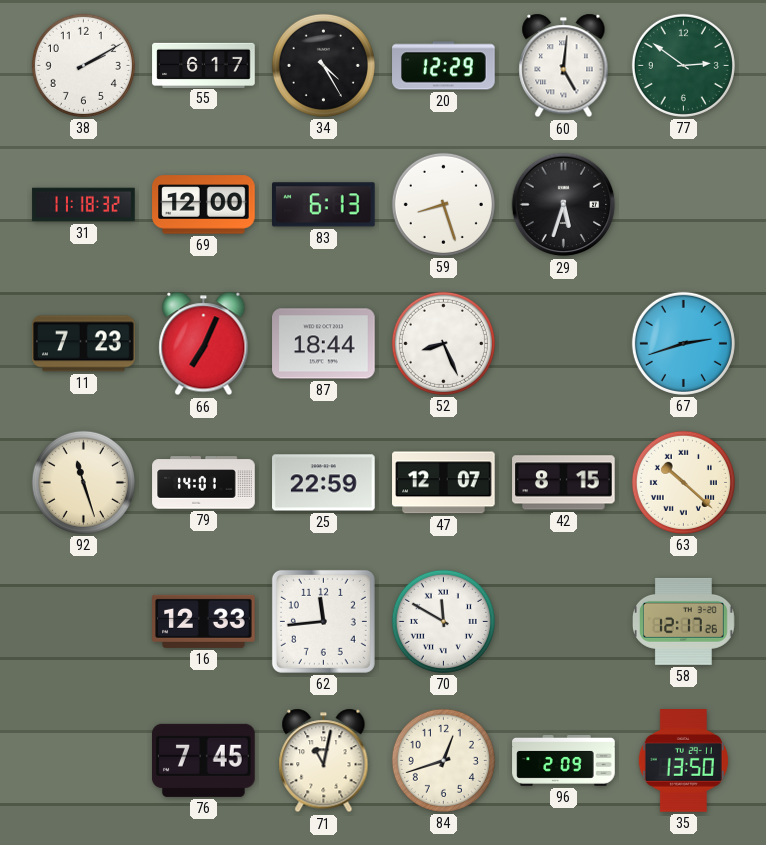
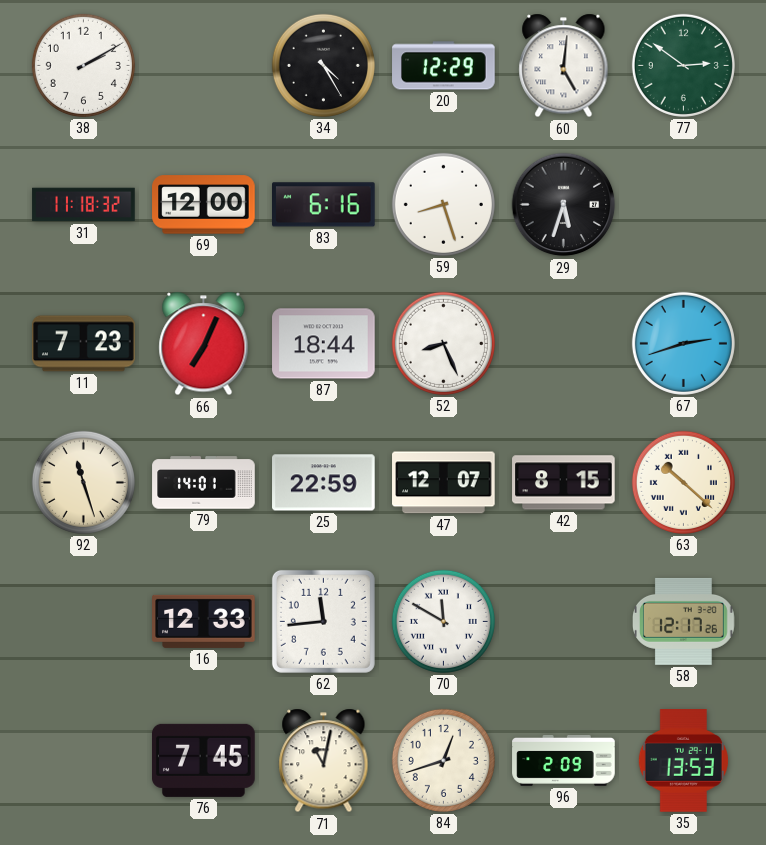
55: 6:17 -> none (204, 65)
83: 6:13 -> 6:16 (324, 205)
35: 13:50 -> 13:53 (683, 761)
